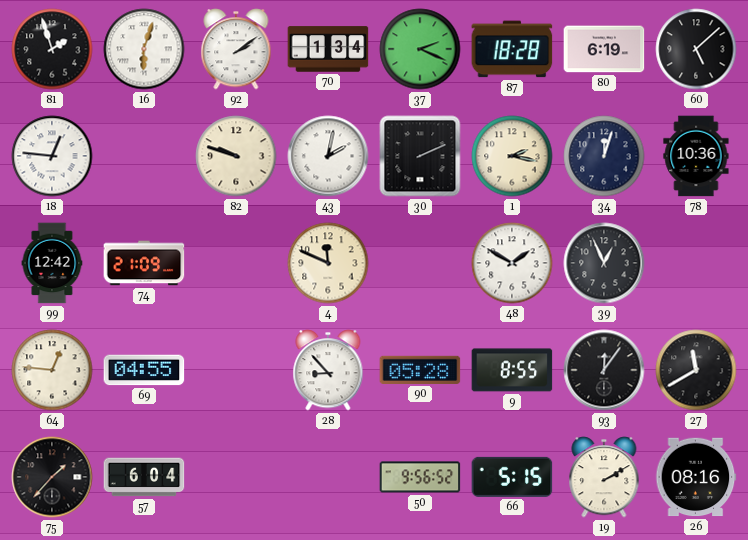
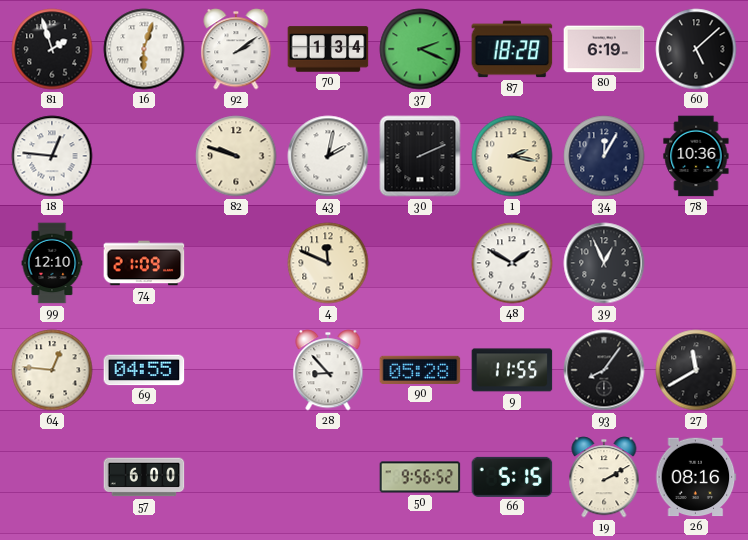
34: 12:03 -> 12:05 (604, 156)
99: 12:42 -> 12:10 (52, 263)
9: 8:55 -> 11:55 (512, 370)
93: 12:06 -> 8:06 (604, 370)
75: 1:37 -> none (52, 477)
57: 6:04 -> 6:00 (144, 477)
